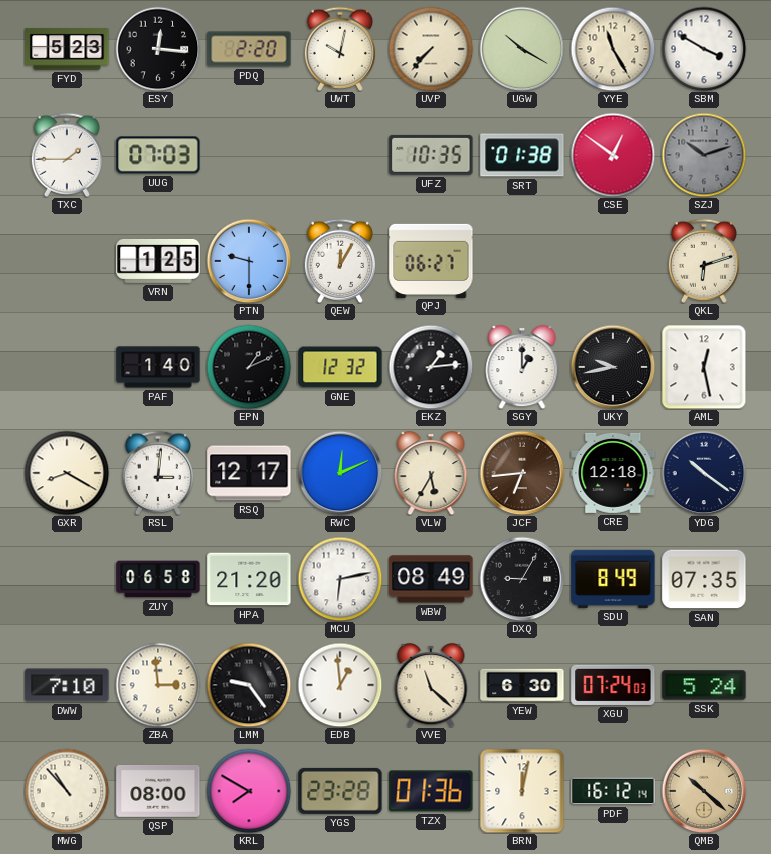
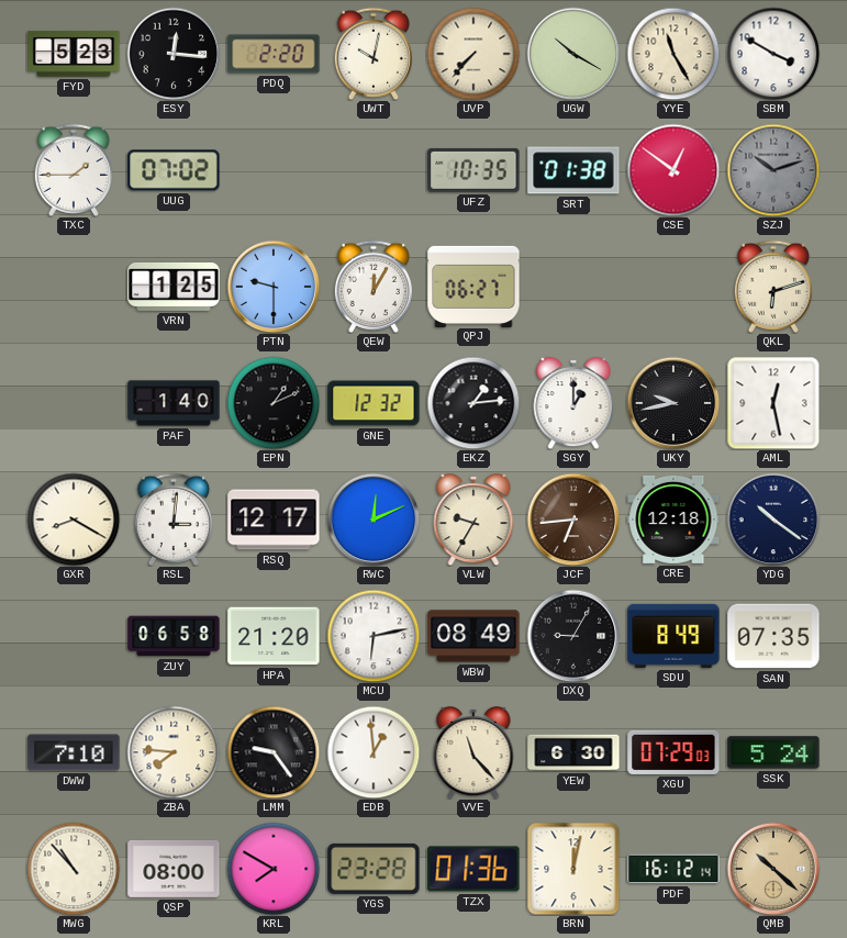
UUG: 07:03 -> 07:02 (174, 170)
VLW: 5:35 -> 9:35 (473, 521)
ZBA: 2:59 -> 7:46 (174, 752)
VVE: 11:22 -> 11:23 (473, 753)
XGU: 07:24 -> 07:29 (673, 752)
